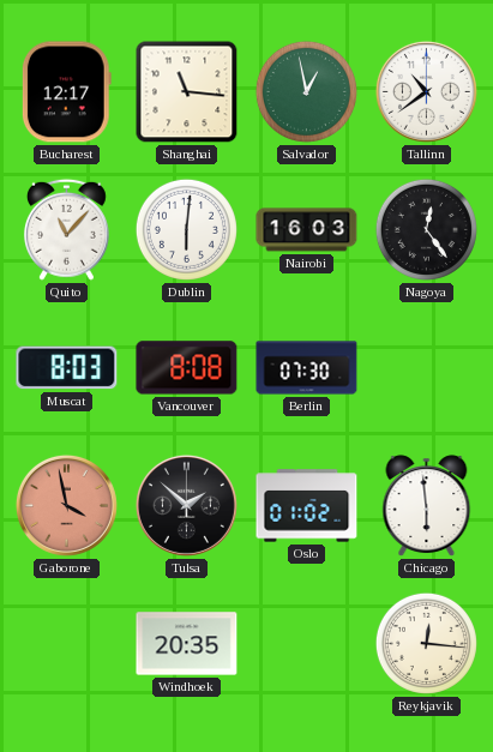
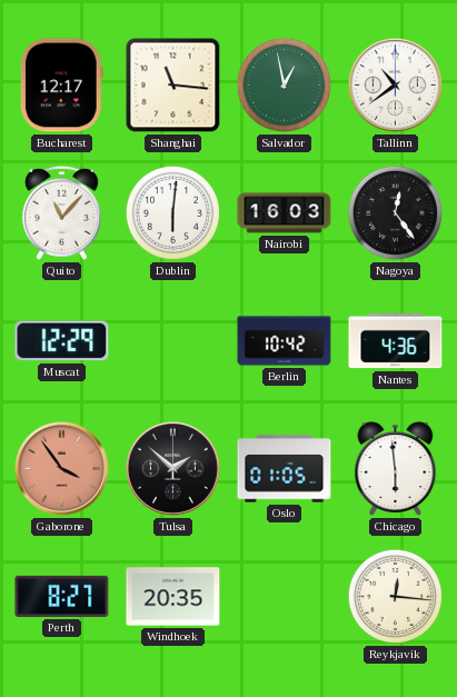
Muscat: 8:03 -> 12:29 (62, 341)
Vancouver: 8:08 -> none (187, 368)
Berlin: 07:30 -> 10:42 (285, 341)
Nantes: none -> 4:36 (396, 341)
Gaborone: 3:58 -> 3:54 (61, 468)
Oslo: 01:02 -> 01:05 (285, 469)
Perth: none -> 8:27 (62, 596)
